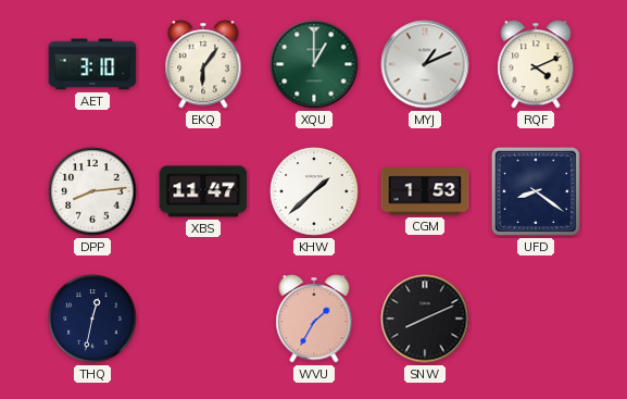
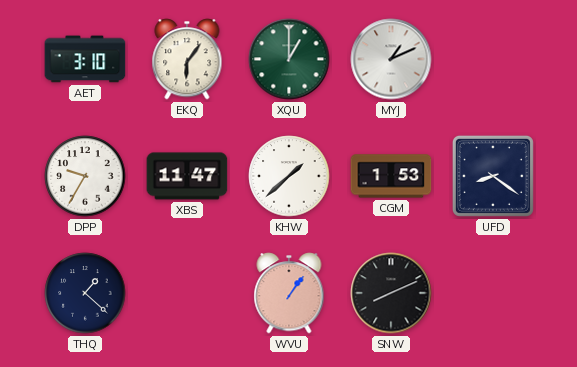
RQF: 4:11 -> none (536, 64)
DPP: 8:14 -> 9:35 (85, 176)
THQ: 12:32 -> 1:22 (85, 293)
WVU: 1:35 -> 1:06 (289, 293)
